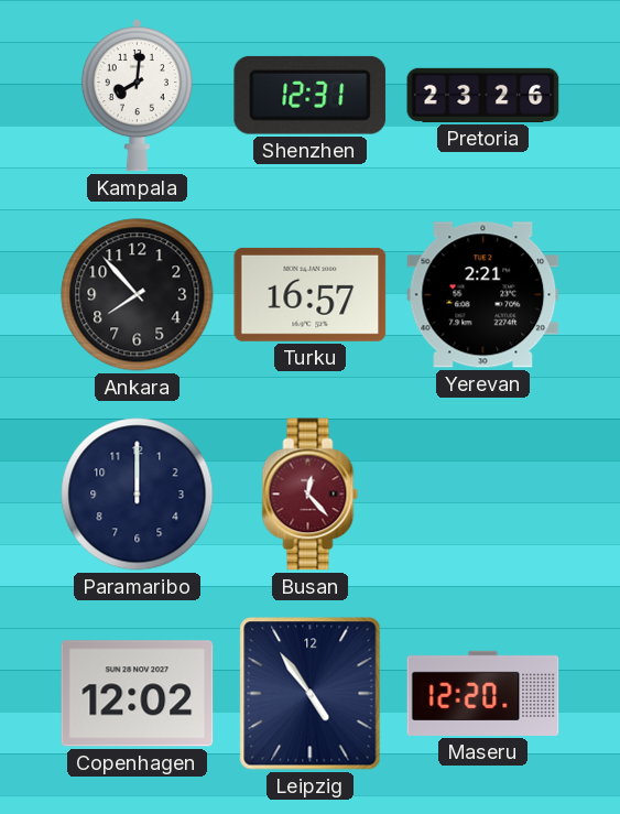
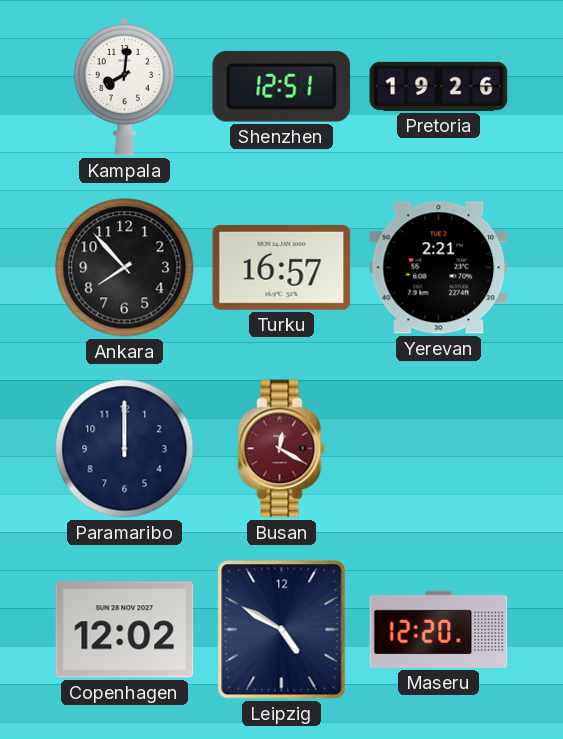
Shenzhen: 12:31 -> 12:51 (282, 86)
Pretoria: 23:26 -> 19:26 (439, 86)
Busan: 12:23 -> 12:20 (282, 449)
Leipzig: 4:54 -> 4:50 (282, 630)
